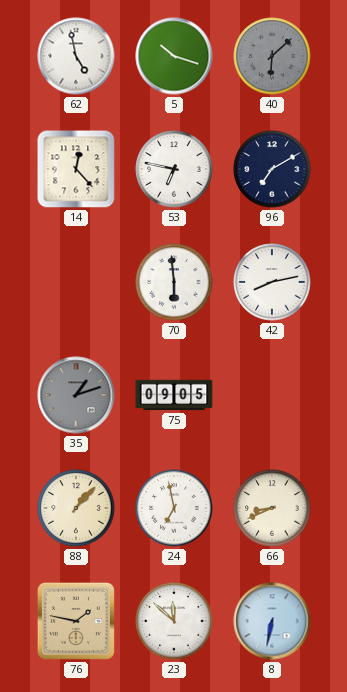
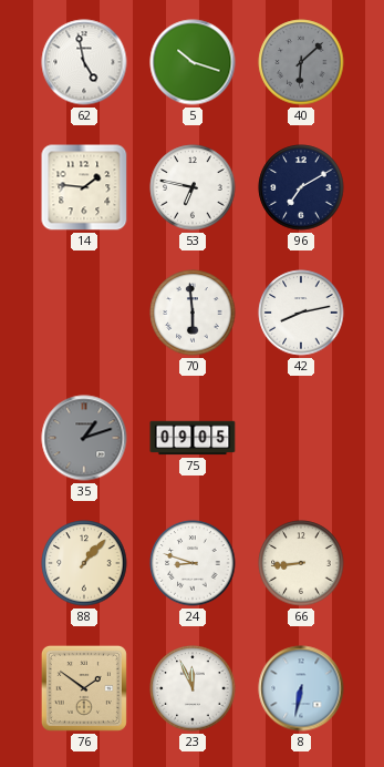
14: 12:23 -> 1:46 (84, 187)
24: 6:58 -> 8:48 (193, 563)
66: 8:41 -> 8:44 (301, 563)
76: 1:47 -> 1:51 (84, 688)
23: 11:52 -> 11:56 (193, 688)
